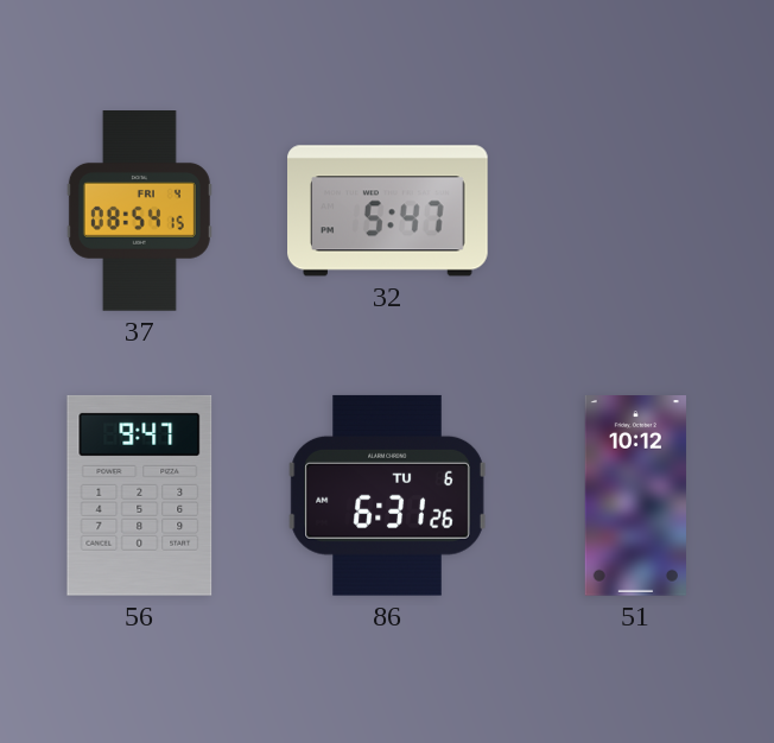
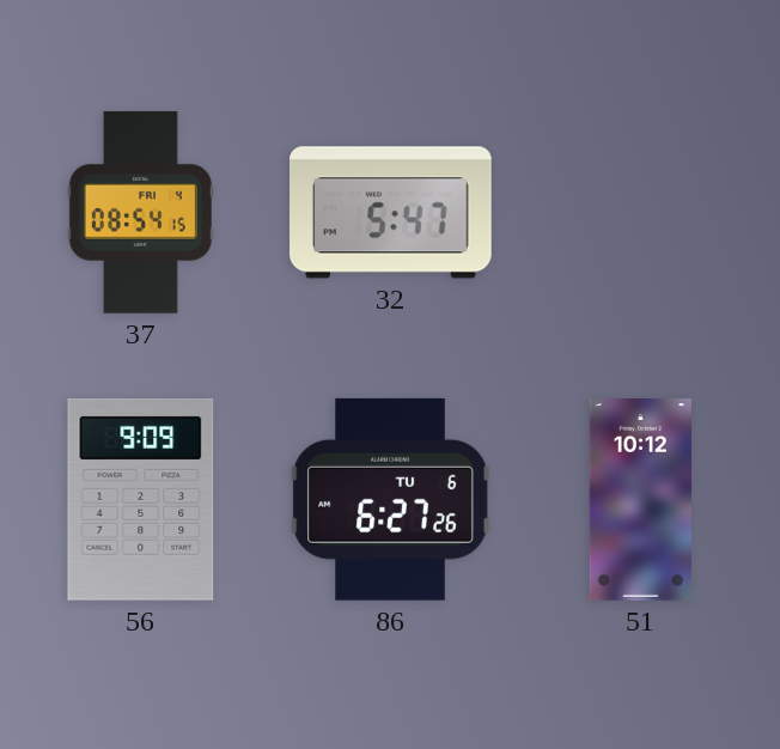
56: 9:47 -> 9:09 (141, 499)
86: 6:31 -> 6:27 (391, 499)
